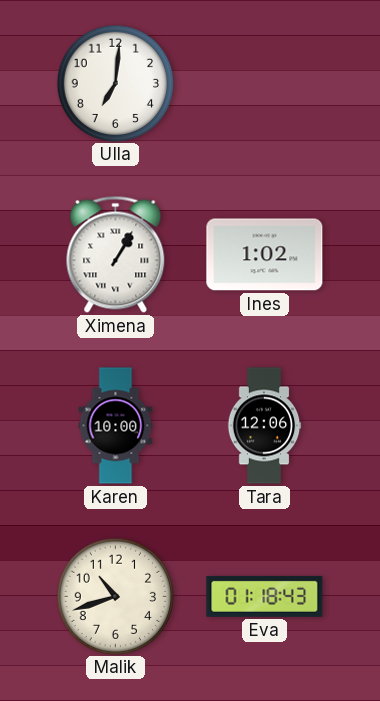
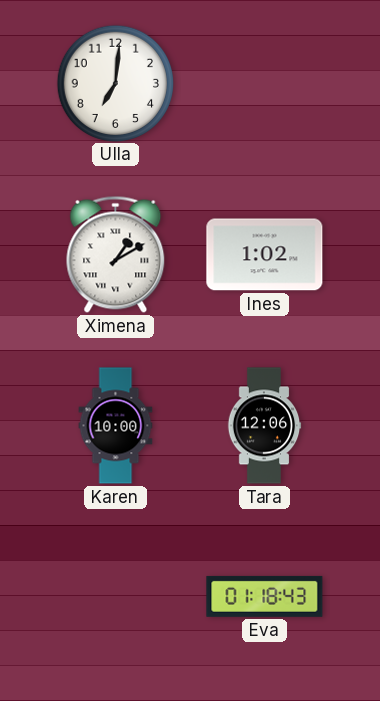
Ximena: 1:05 -> 1:10 (116, 254)
Malik: 10:42 -> none (115, 596)
